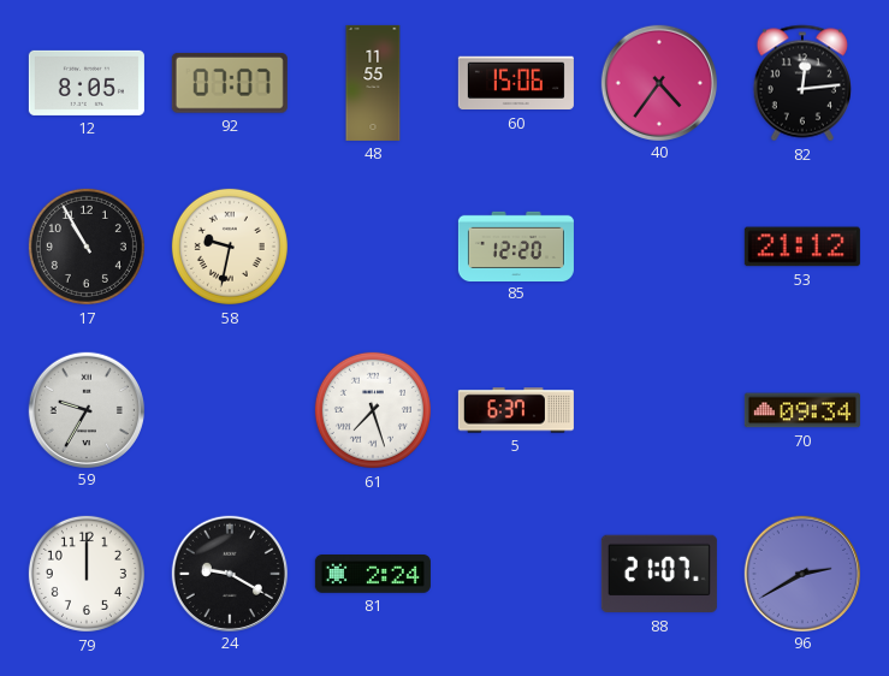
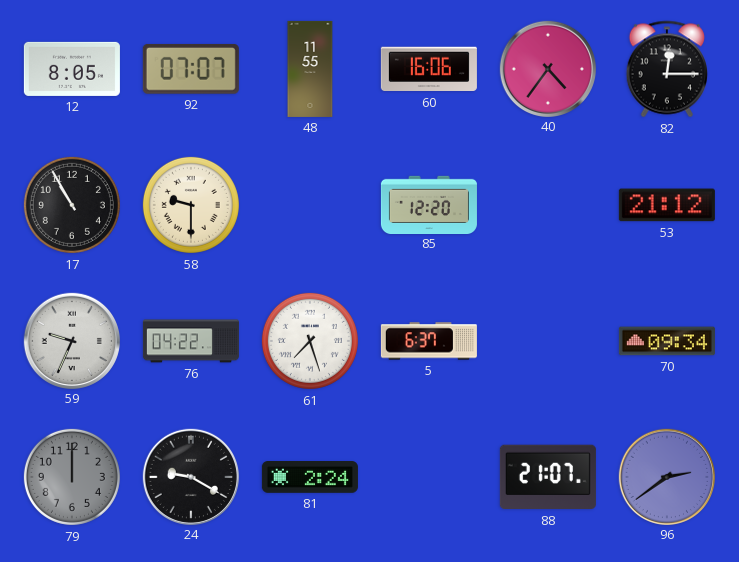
60: 15:06 -> 16:06 (429, 69)
82: 12:14 -> 12:15 (666, 69)
58: 9:32 -> 9:30 (191, 205)
59: 9:35 -> 9:34 (71, 340)
76: none -> 04:22 (191, 341)
79 dial: white -> grey (72, 477)
96: 2:40 -> 2:39 (666, 476)
